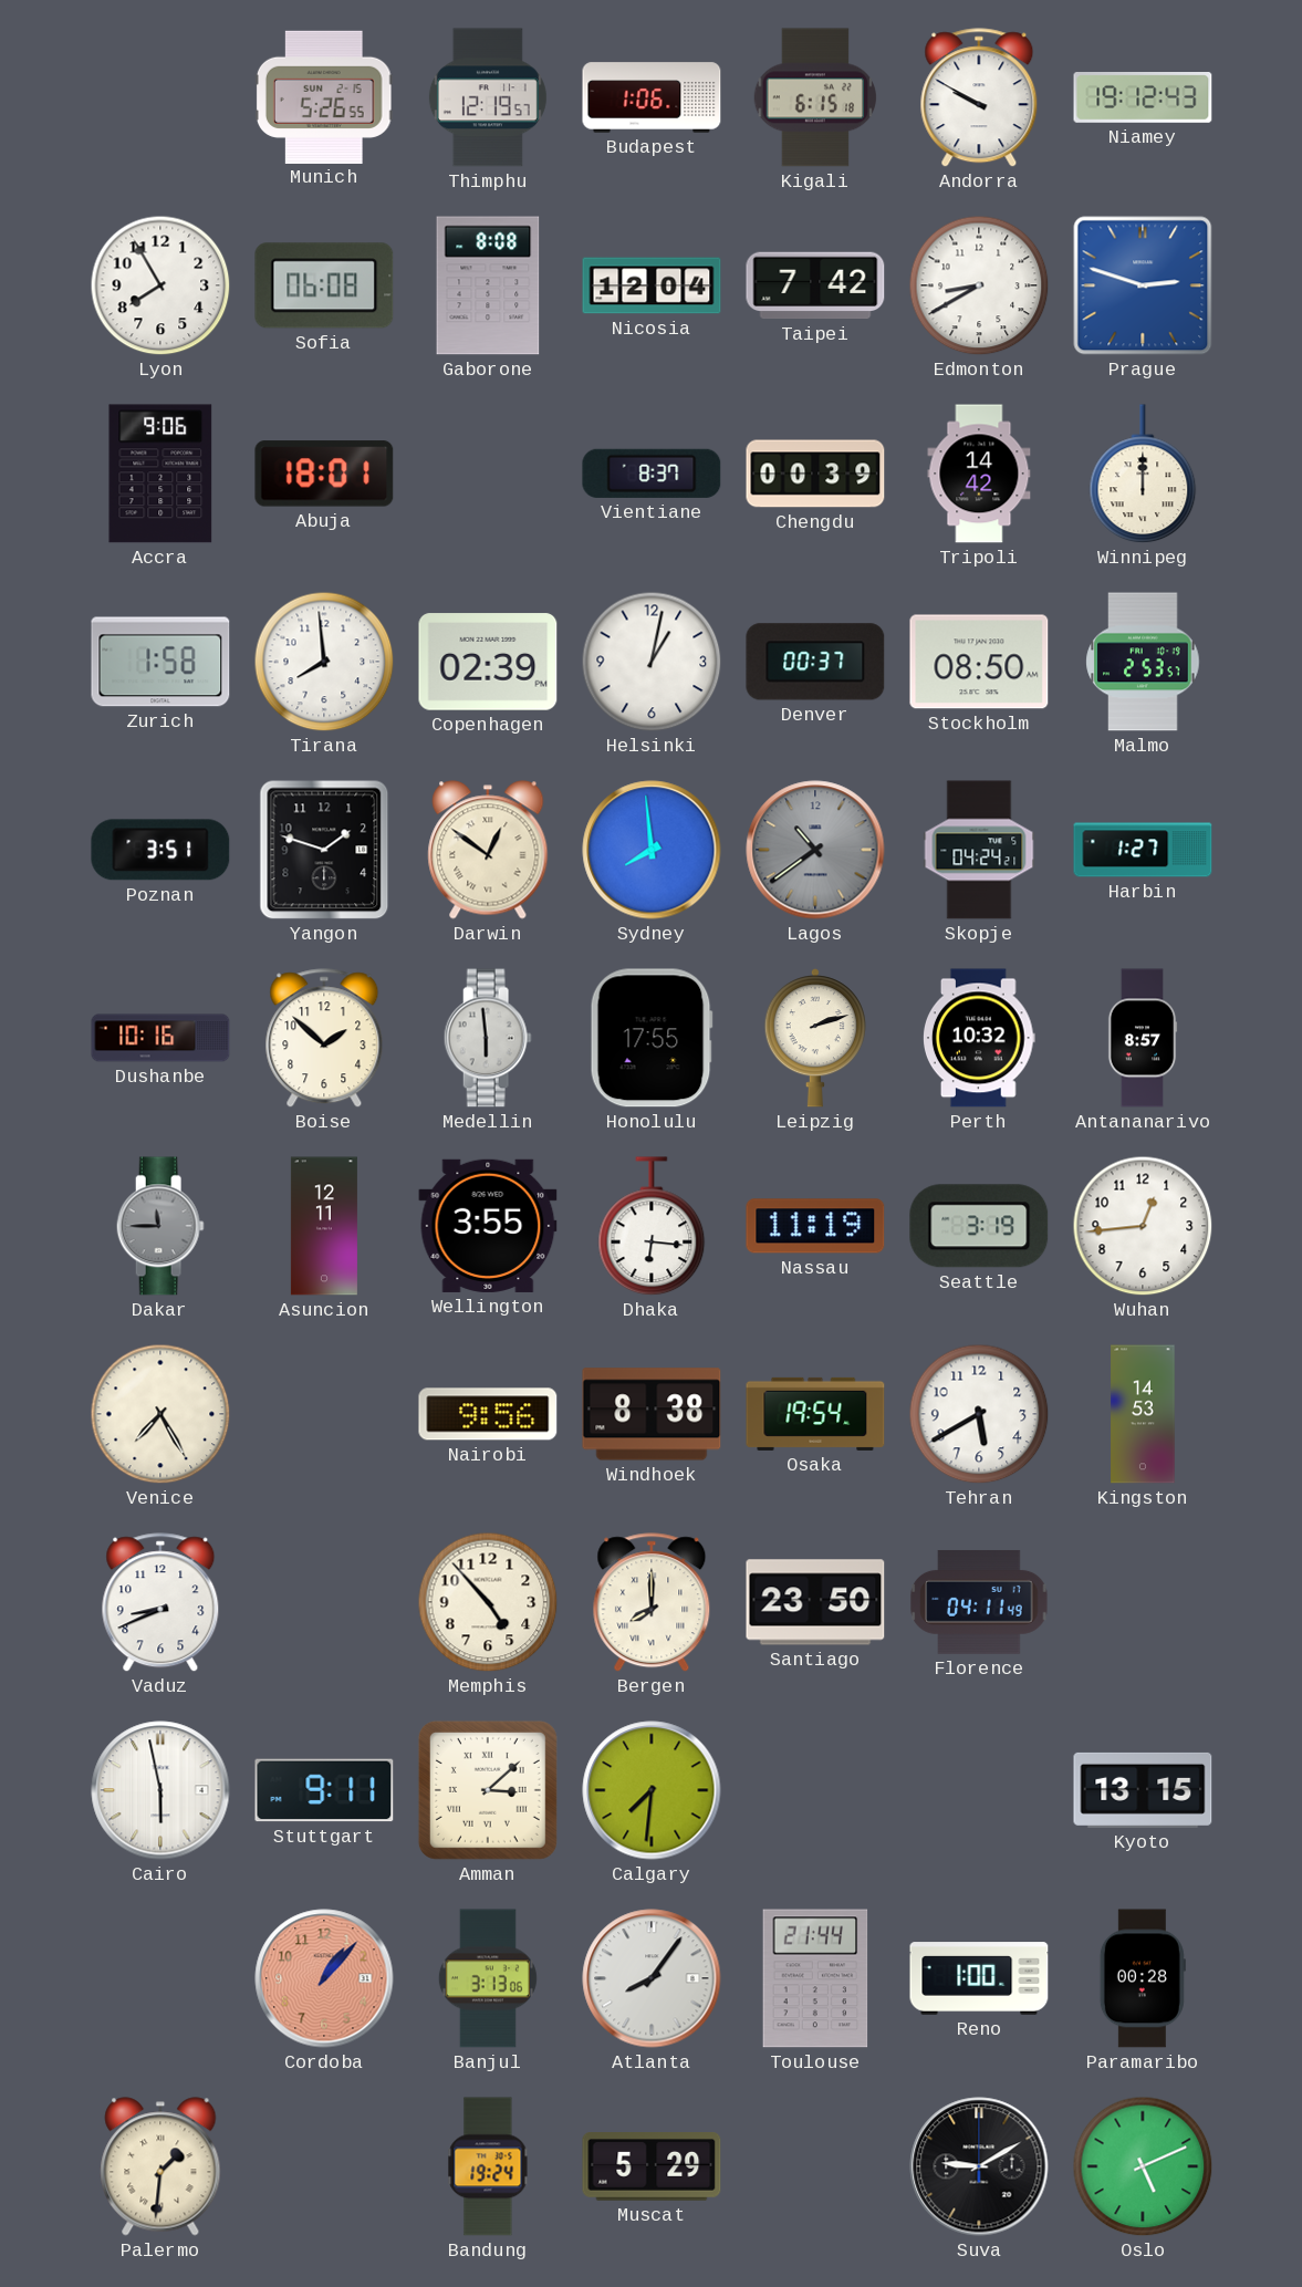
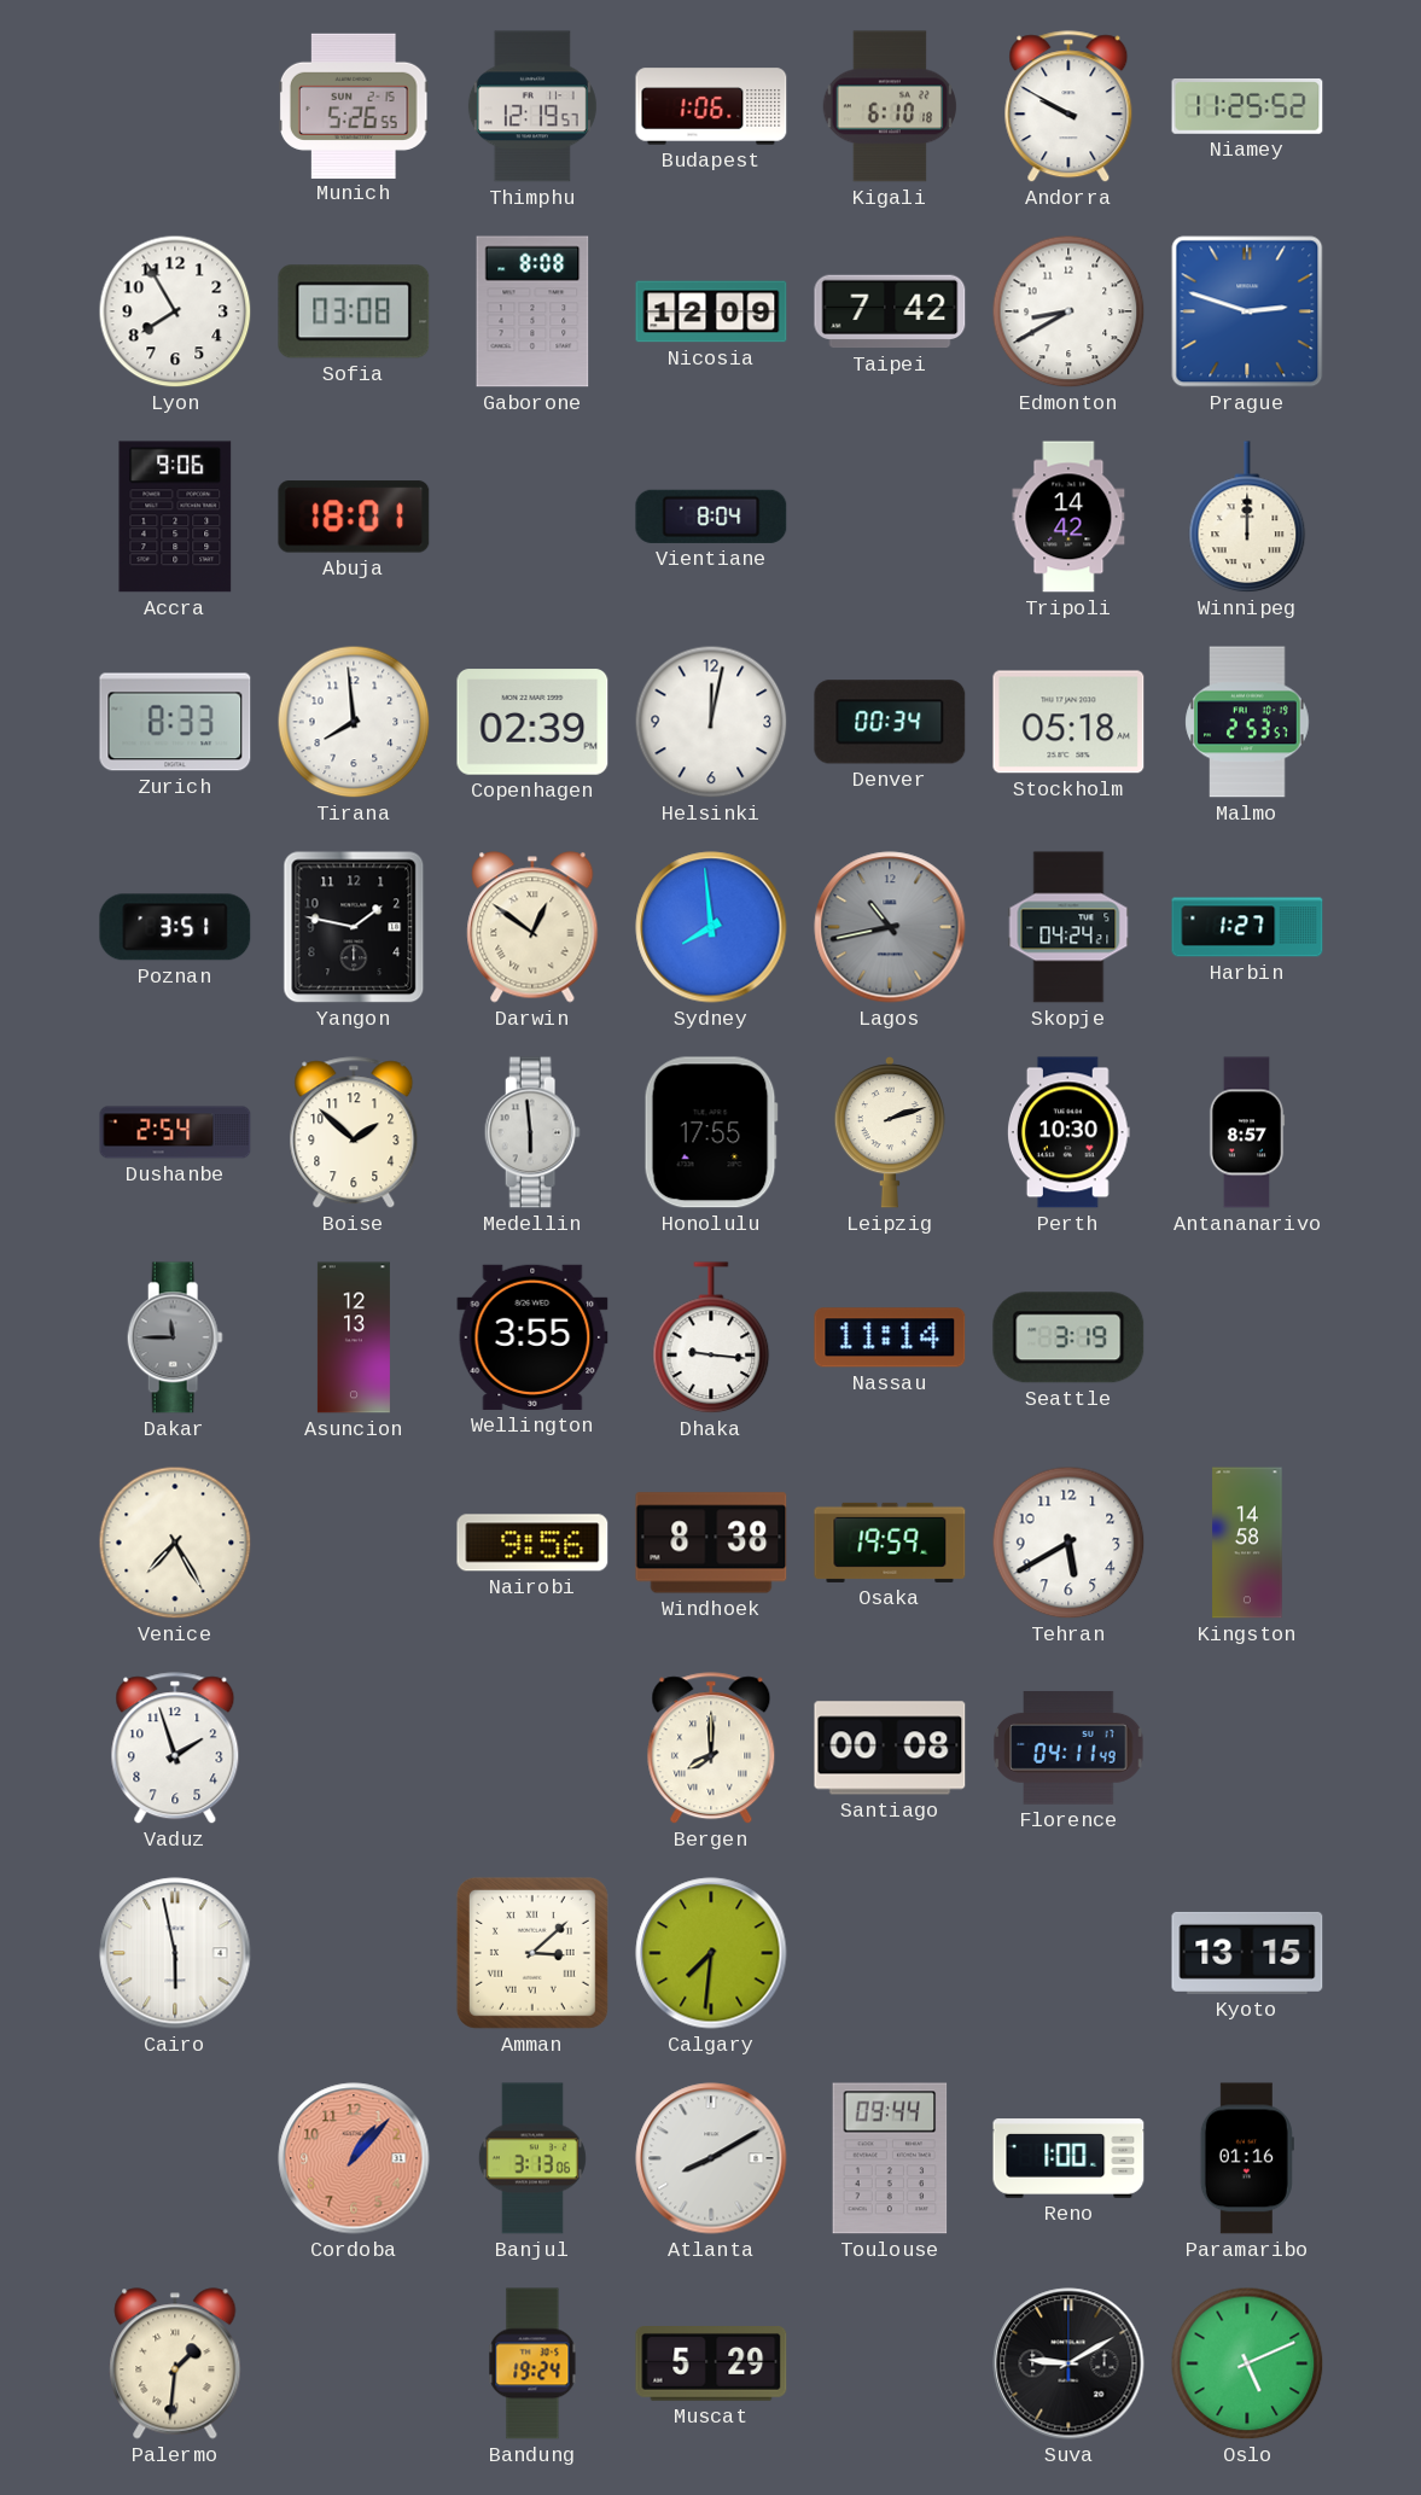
Kigali: 6:15 -> 6:10 (889, 106)
Niamey: 19:12 -> 11:25 (1247, 106)
Sofia: 06:08 -> 03:08 (354, 311)
Nicosia: 12:04 -> 12:09 (711, 311)
Vientiane: 8:37 -> 8:04 (711, 517)
Chengdu: 00:39 -> none (815, 474)
Zurich: 1:58 -> 8:33 (175, 722)
Helsinki: 1:02 -> 12:02 (711, 722)
Denver: 00:37 -> 00:34 (890, 722)
Stockholm: 08:50 -> 05:18 (1068, 722)
Yangon: 1:48 -> 1:47 (354, 927)
Lagos: 10:39 -> 10:43 (890, 927)
Dushanbe: 10:16 -> 2:54 (175, 1132)
Perth: 10:32 -> 10:30 (1068, 1132)
Asuncion: 12:11 -> 12:13 (354, 1337)
Dhaka: 6:16 -> 9:16 (711, 1339)
Nassau: 11:19 -> 11:14 (890, 1337)
Wuhan: 12:44 -> none (1143, 1226)
Osaka: 19:54 -> 19:59 (890, 1543)
Kingston: 14:53 -> 14:58 (1247, 1543)
Vaduz: 8:41 -> 1:57 (175, 1749)
Memphis: 4:53 -> none (488, 1602)
Santiago: 23:50 -> 00:08 (890, 1748)
Stuttgart: 9:11 -> none (324, 1790)
Atlanta: 8:06 -> 8:10 (711, 2158)
Toulouse: 21:44 -> 09:44 (890, 2158)
Paramaribo: 00:28 -> 01:16 (1247, 2158)
